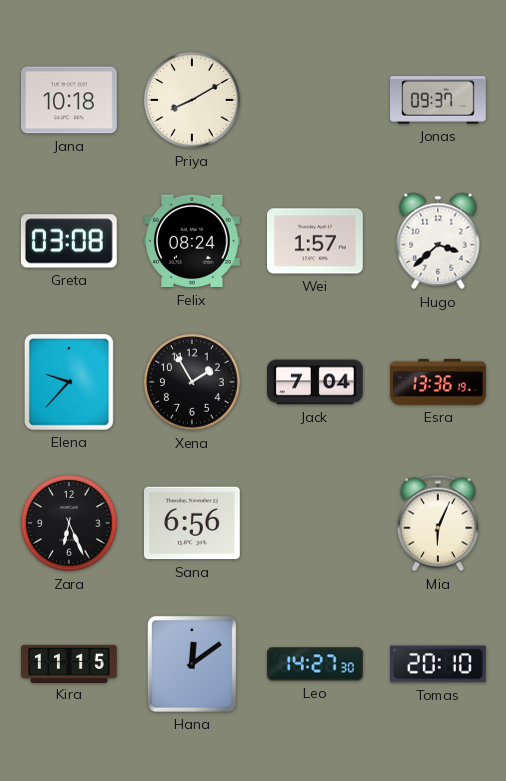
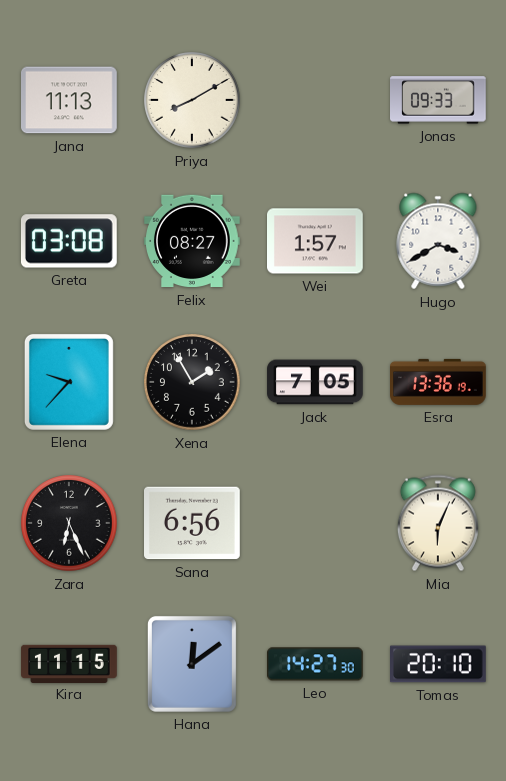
Jana: 10:18 -> 11:13 (70, 100)
Jonas: 09:37 -> 09:33 (439, 100)
Felix: 08:24 -> 08:27 (193, 241)
Hugo: 3:38 -> 3:40 (438, 241)
Jack: 7:04 -> 7:05 (315, 382)
